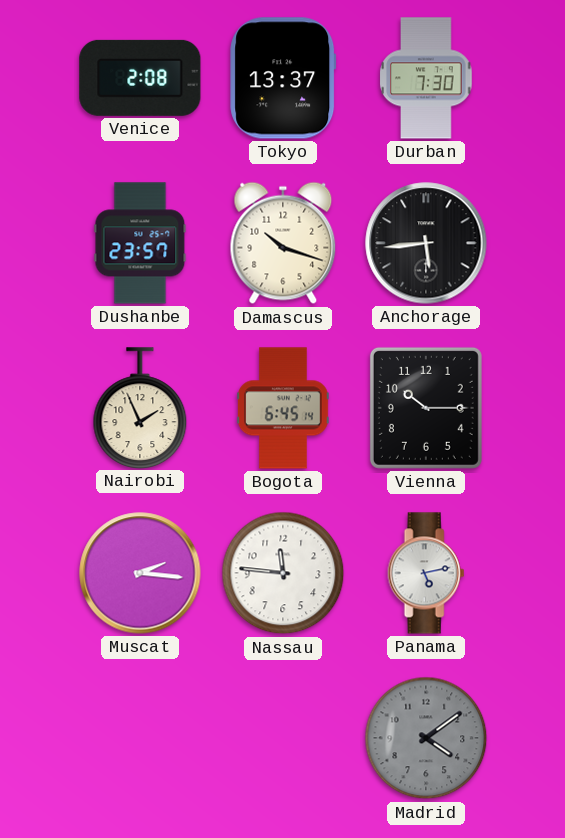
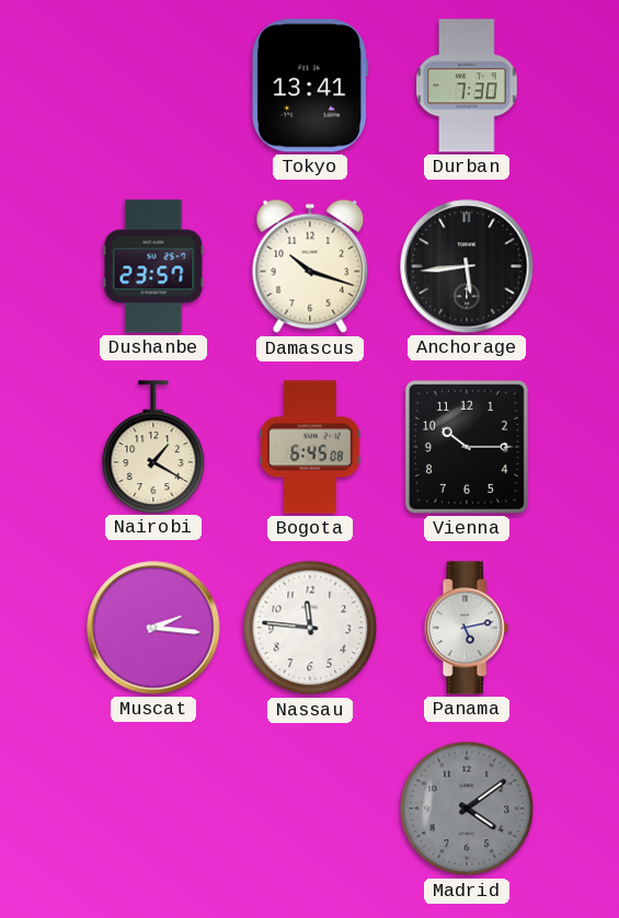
Venice: 2:08 -> none (140, 78)
Tokyo: 13:37 -> 13:41 (310, 85)
Nairobi: 1:56 -> 1:20 (153, 447)
Bogota: 6:45:14 -> 6:45:08 (311, 447)
